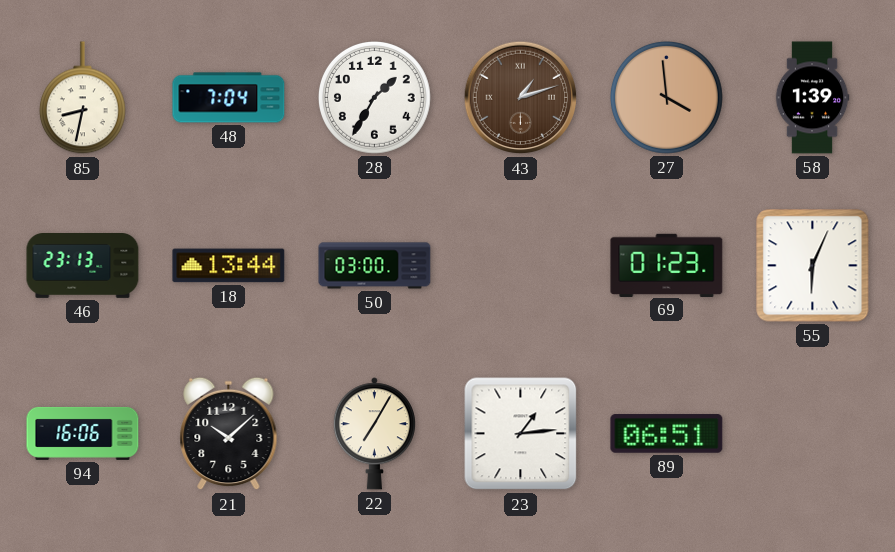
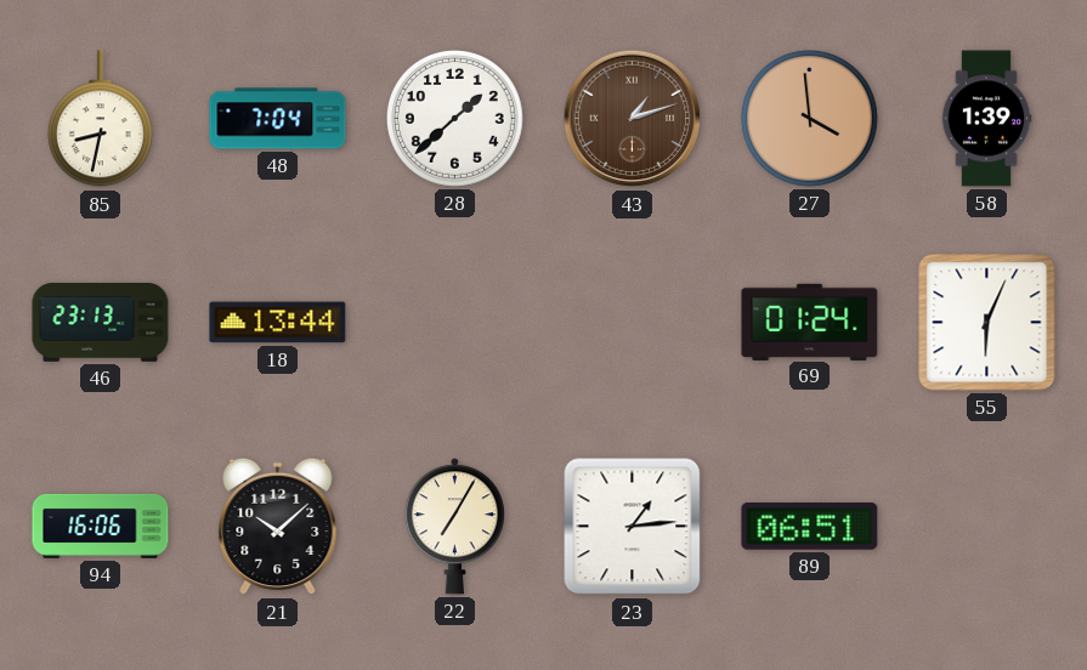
28: 1:35 -> 1:38 (454, 118)
50: 03:00 -> none (375, 266)
69: 01:23 -> 01:24 (810, 322)
